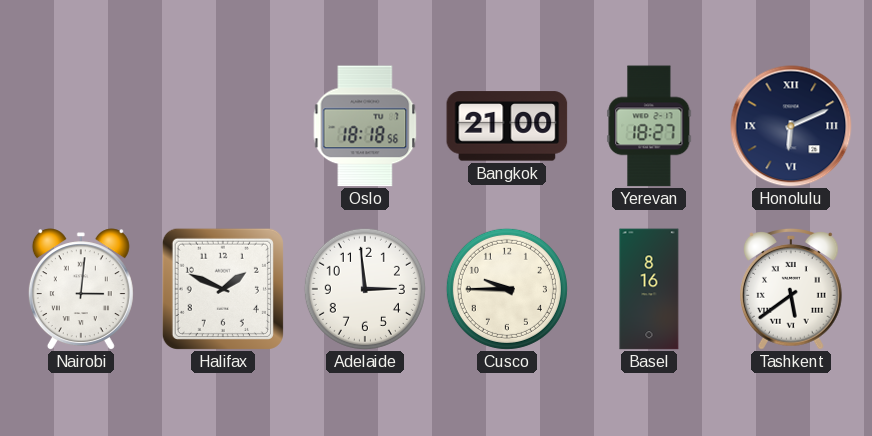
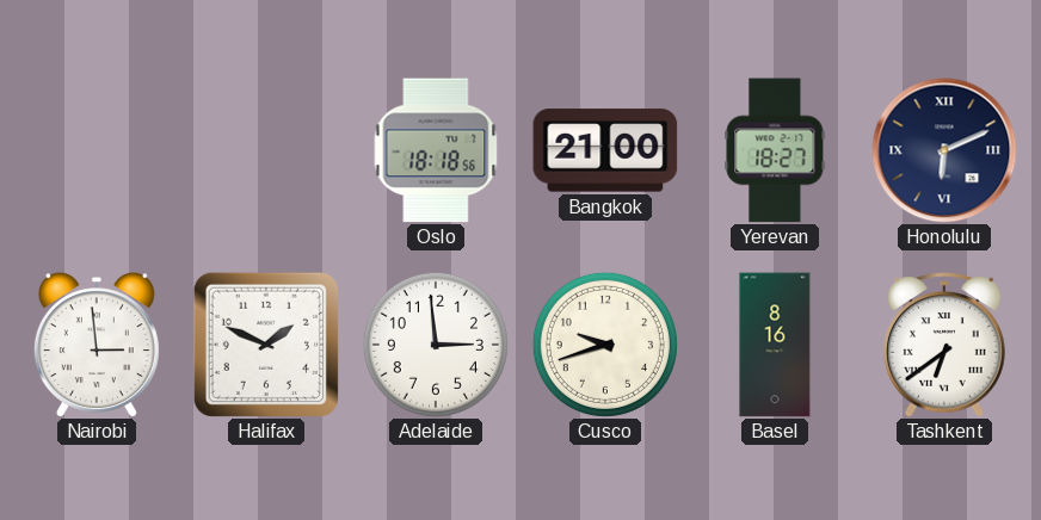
Nairobi: 3:01 -> 2:59 (97, 345)
Cusco: 9:45 -> 9:42 (605, 345)
Tashkent: 5:39 -> 6:39 (945, 346)
